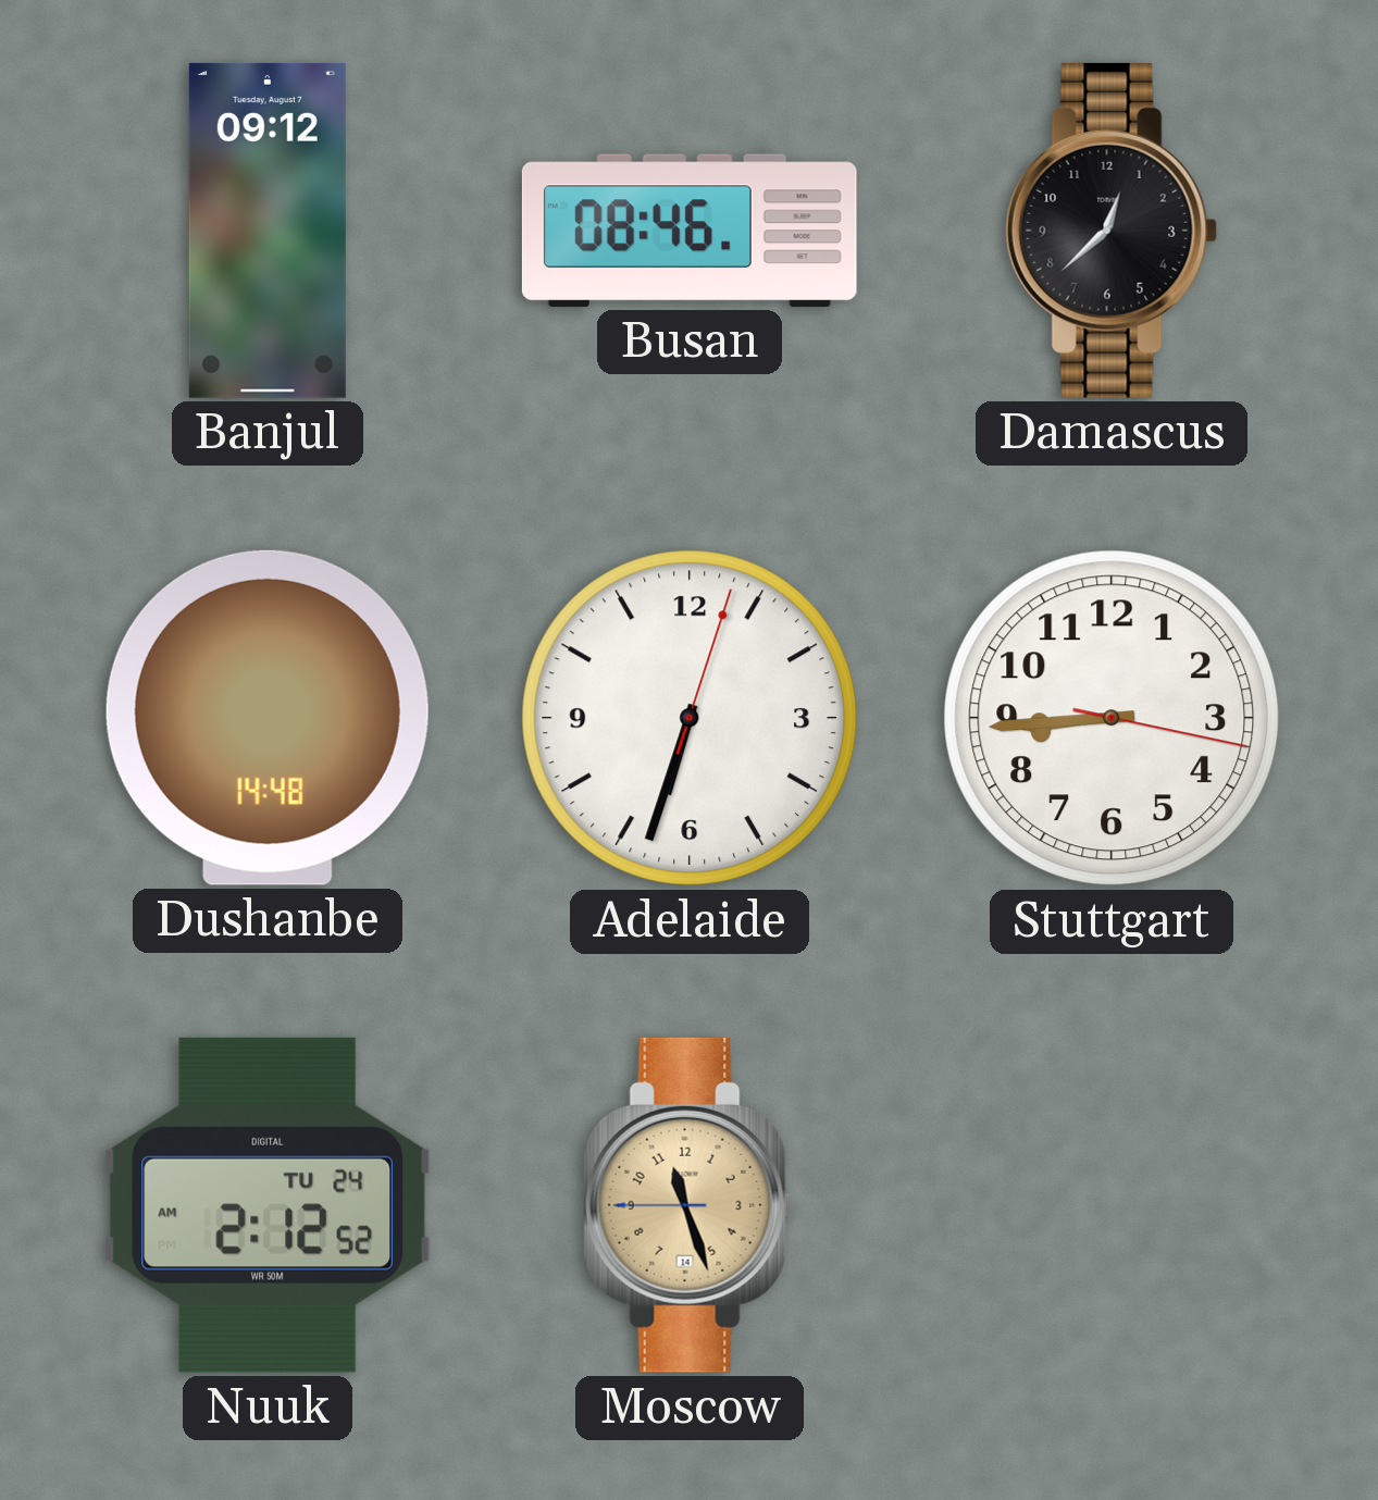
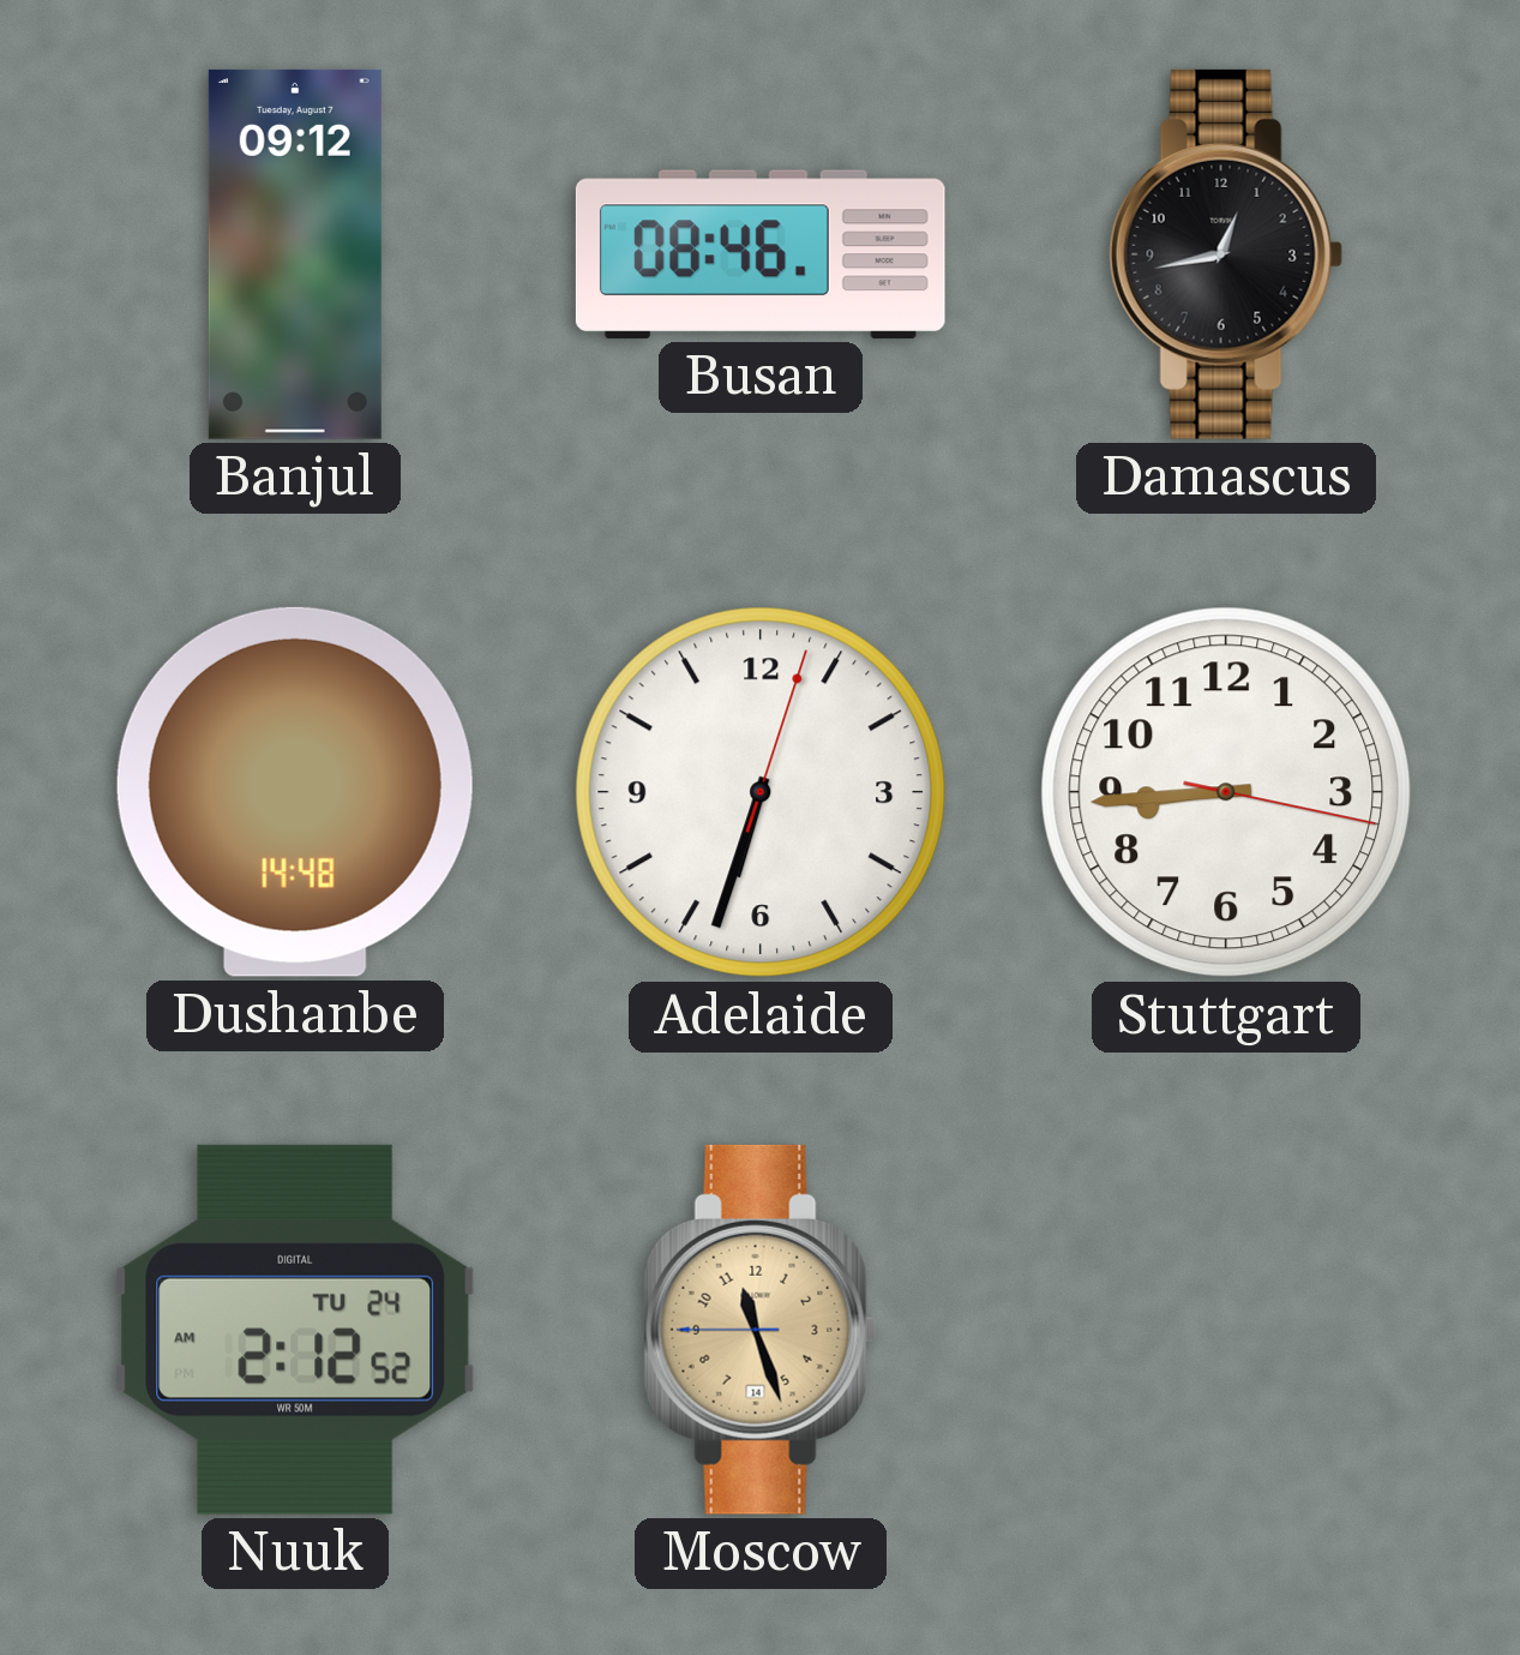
Damascus: 12:38 -> 12:43 (1226, 254)
